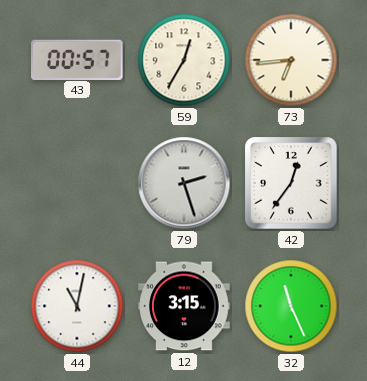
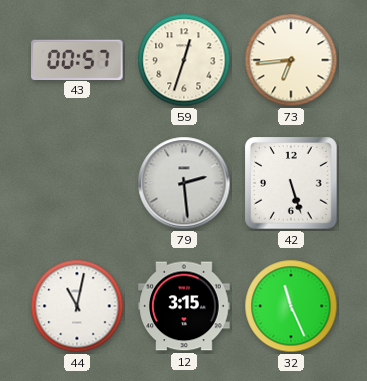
59: 12:35 -> 12:33 (184, 60)
79: 2:27 -> 2:29 (184, 183)
42: 12:36 -> 5:27 (291, 183)
